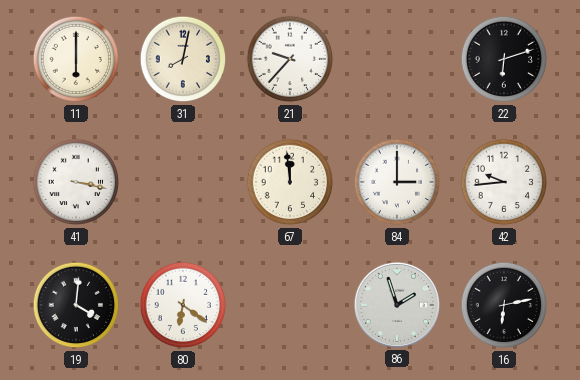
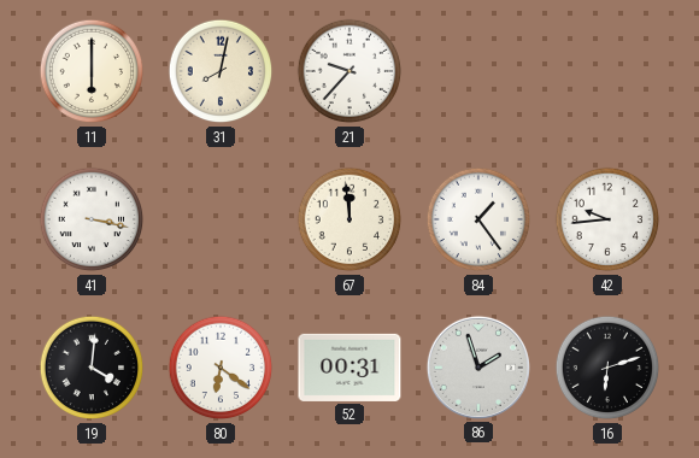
22: 6:12 -> none (504, 59)
84: 3:00 -> 1:24 (478, 219)
52: none -> 00:31 (349, 368)
16: 6:13 -> 6:12 (607, 368)
